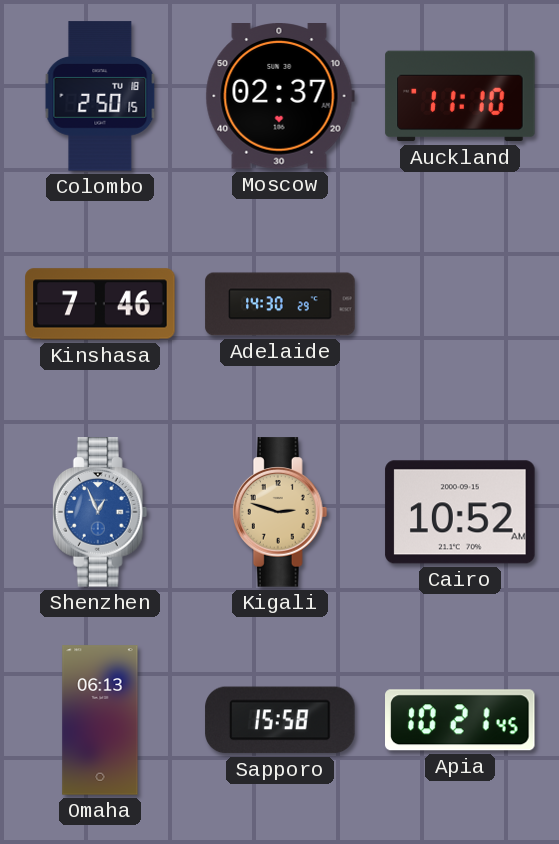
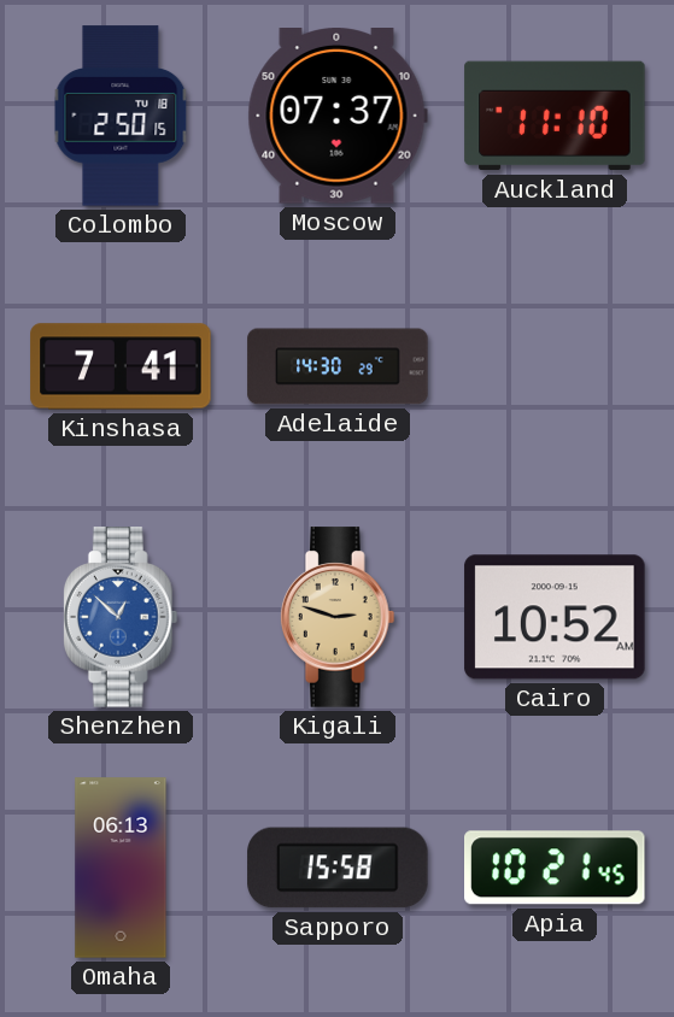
Moscow: 02:37 -> 07:37 (338, 117)
Kinshasa: 7:46 -> 7:41 (121, 366)
Shenzhen: 12:56 -> 12:52 (121, 617)
